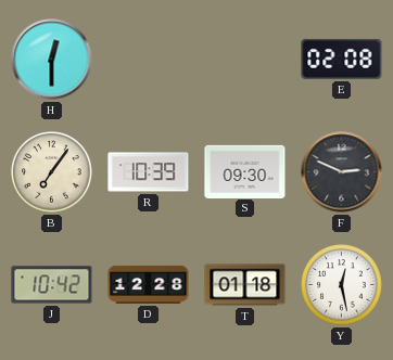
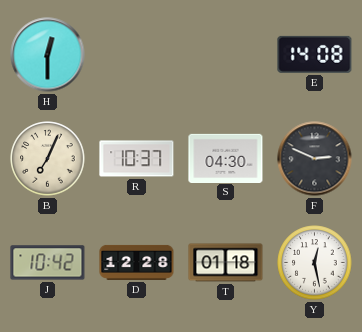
E: 02:08 -> 14:08 (315, 54)
B: 7:06 -> 7:04 (48, 159)
R: 10:39 -> 10:37 (137, 159)
S: 09:30 -> 04:30 (226, 158)
